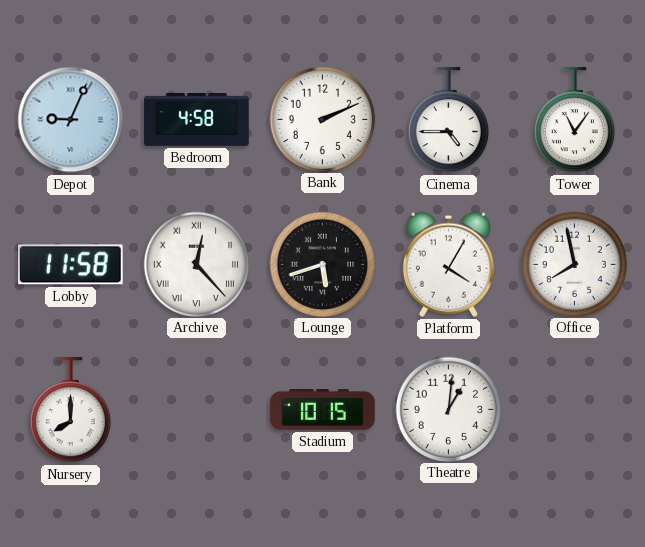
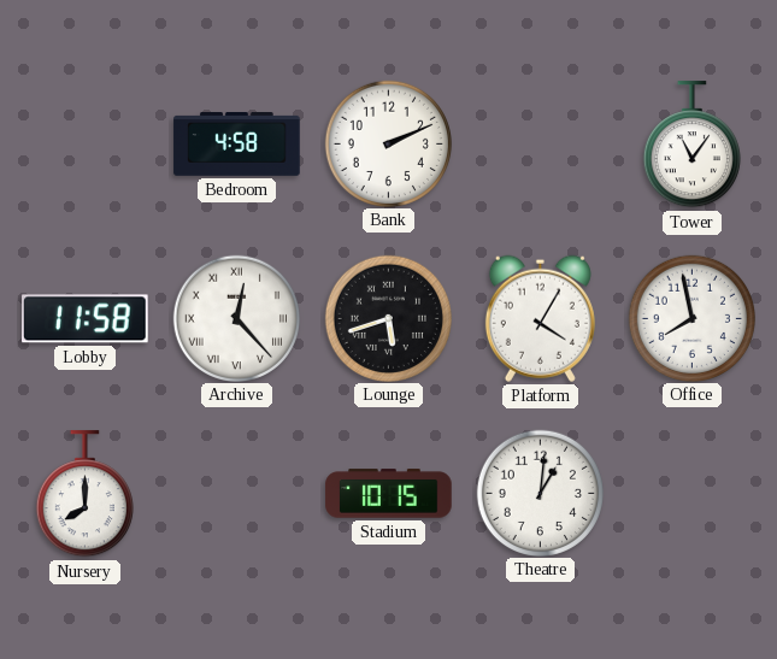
Depot: 9:04 -> none (71, 120)
Cinema: 4:45 -> none (448, 120)
